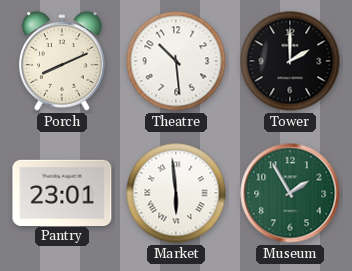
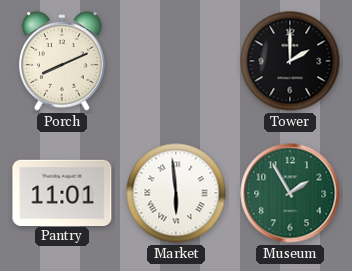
Theatre: 10:29 -> none (176, 61)
Pantry: 23:01 -> 11:01 (62, 192)
